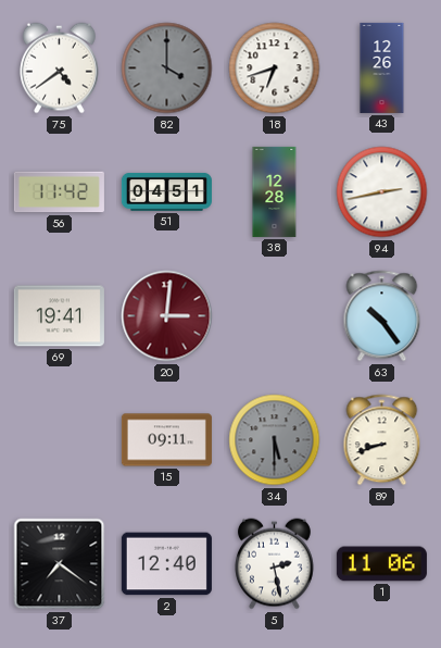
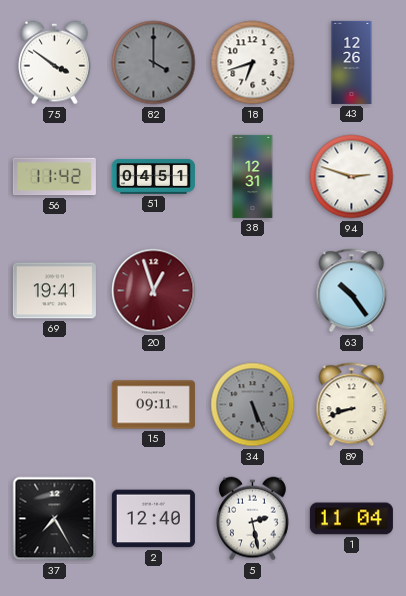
75: 4:39 -> 3:51 (55, 63)
38: 12:28 -> 12:31 (253, 176)
94: 2:43 -> 2:48 (352, 177)
20: 3:01 -> 12:57 (154, 291)
34: 5:30 -> 5:26 (253, 405)
37: 7:21 -> 7:25 (55, 519)
1: 11:06 -> 11:04 (351, 519)
